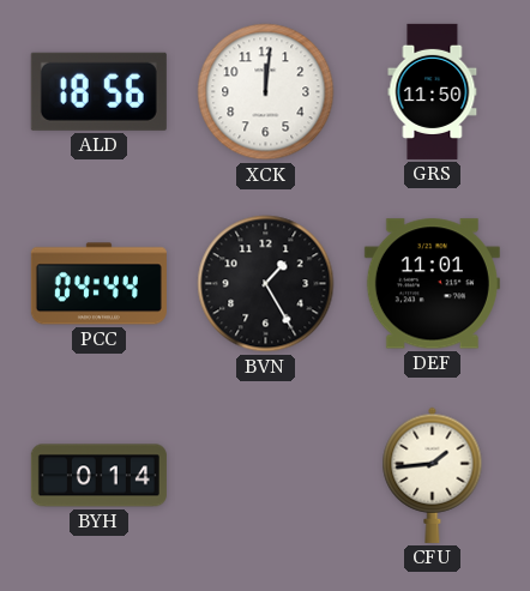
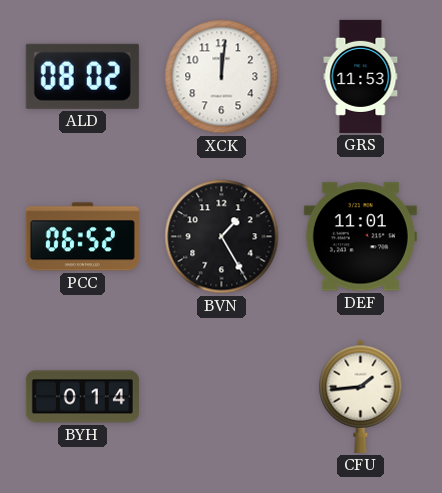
ALD: 18:56 -> 08:02 (82, 76)
GRS: 11:50 -> 11:53 (361, 76)
PCC: 04:44 -> 06:52 (82, 237)
